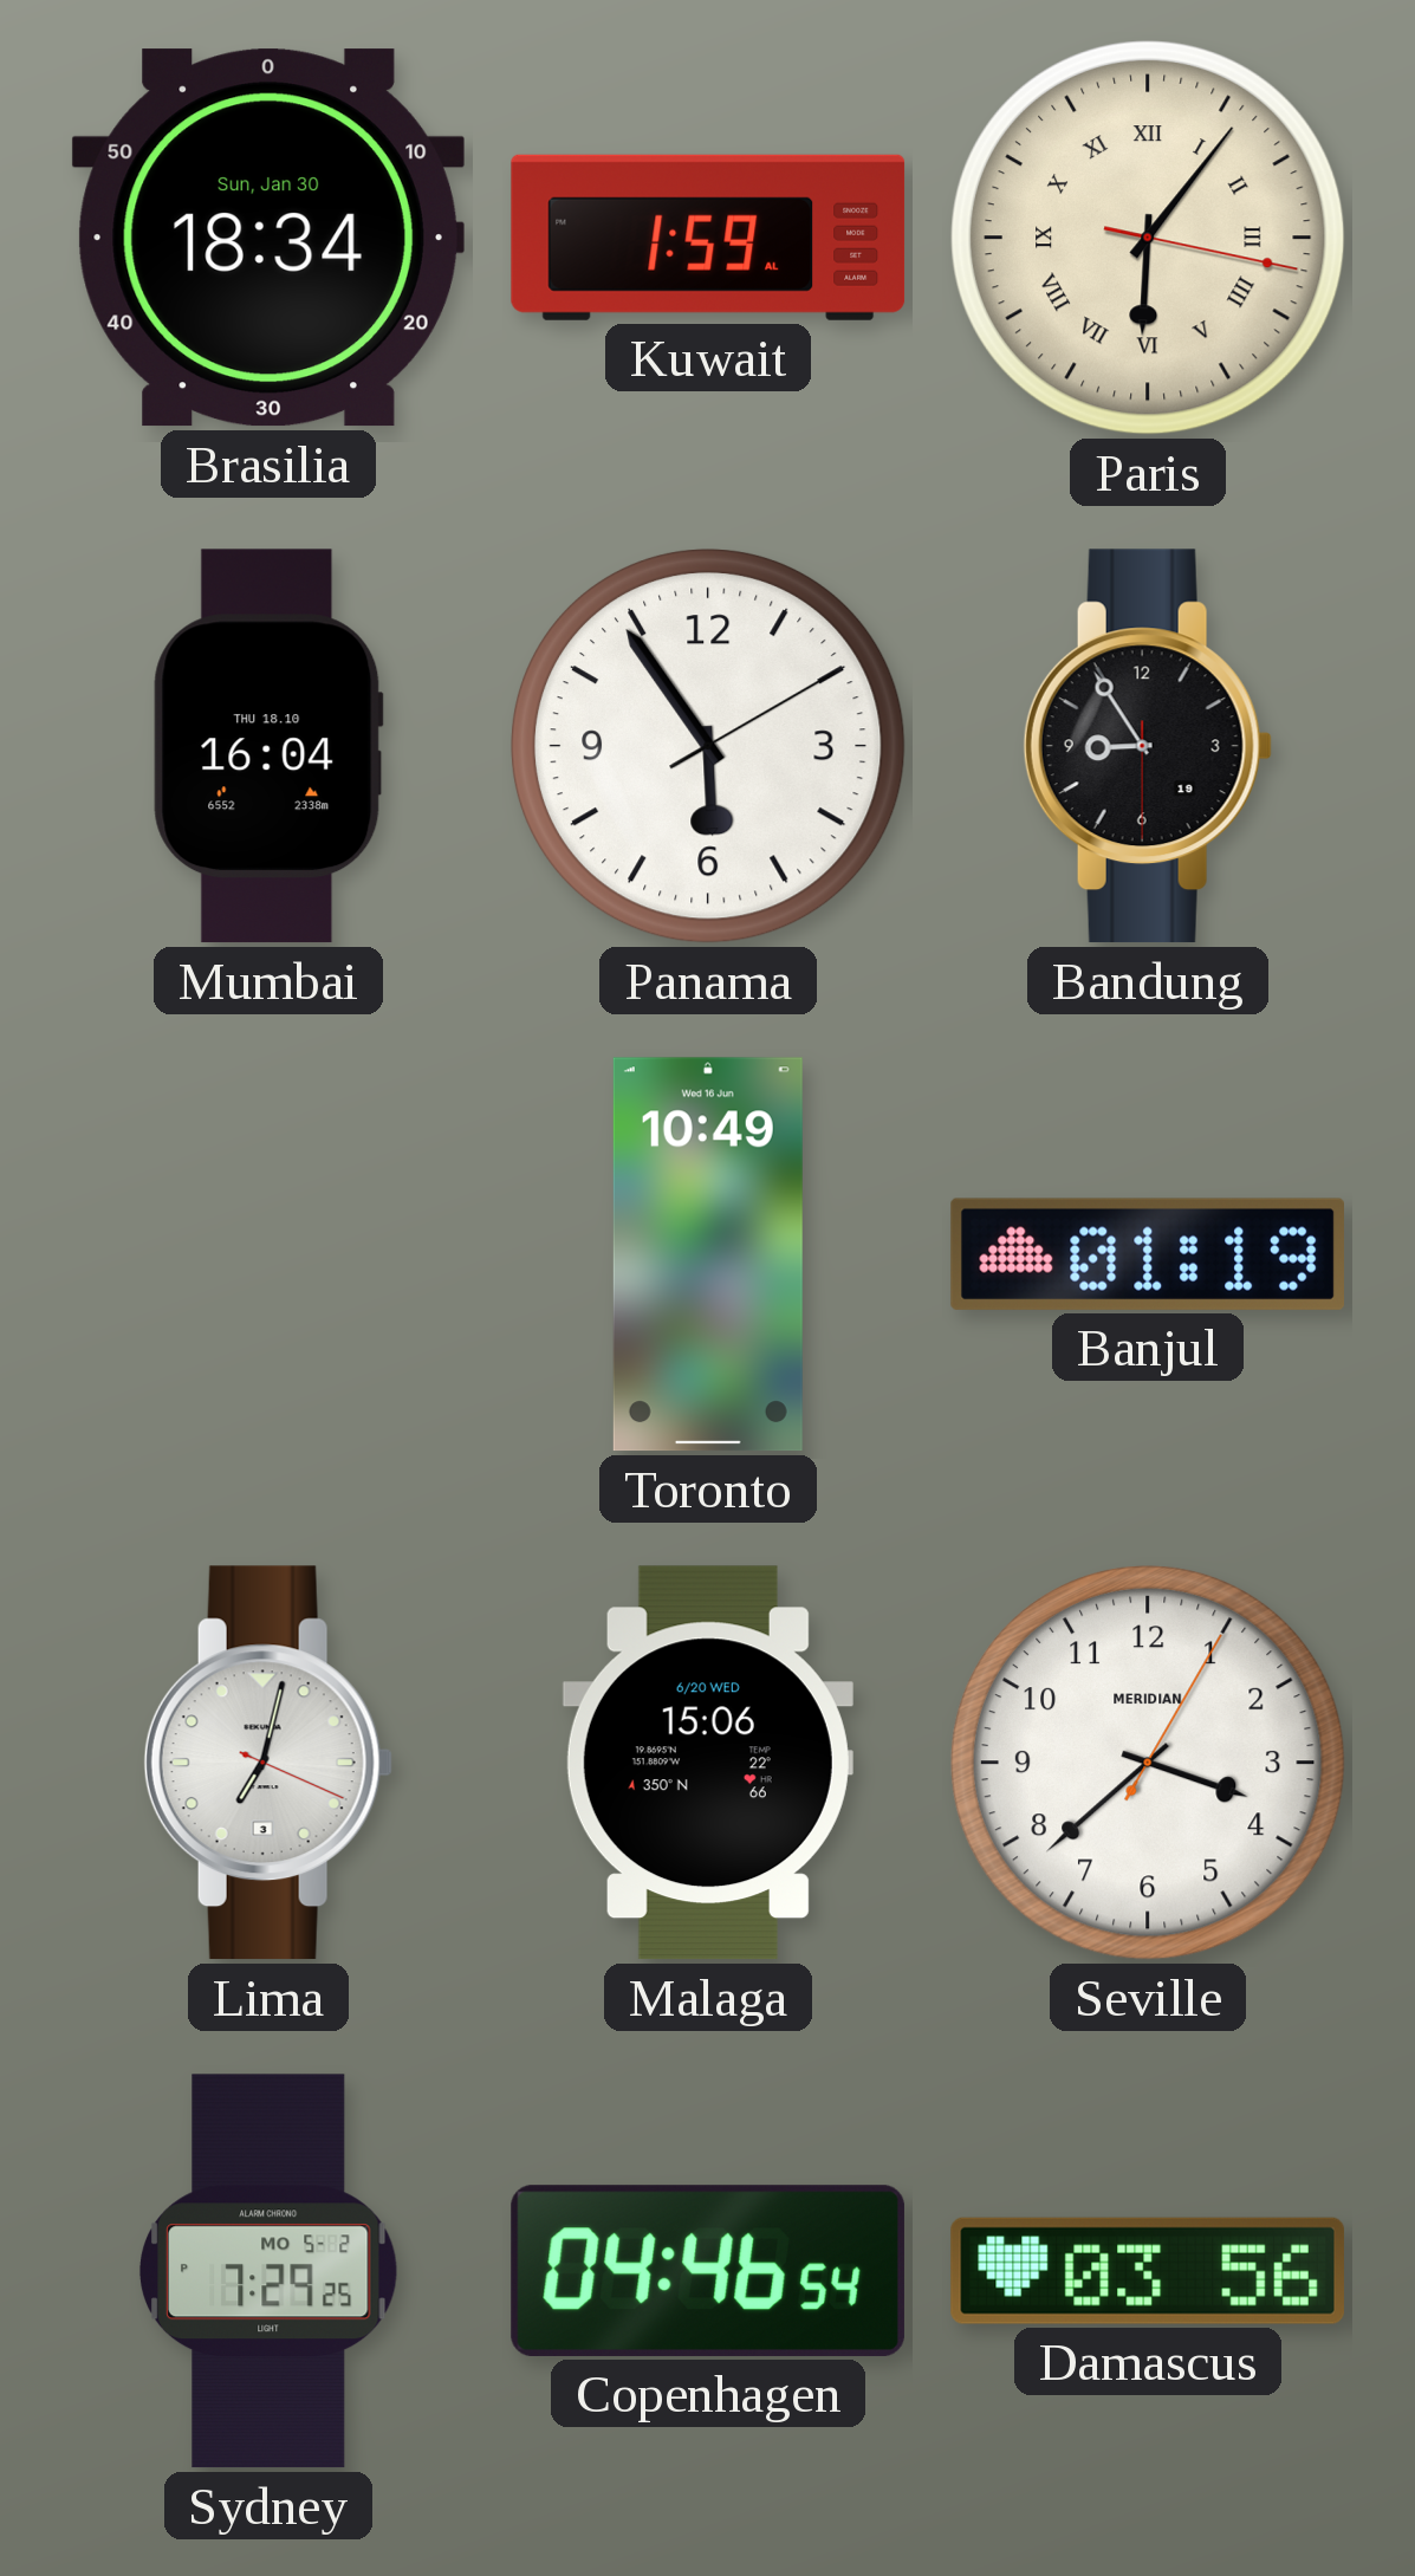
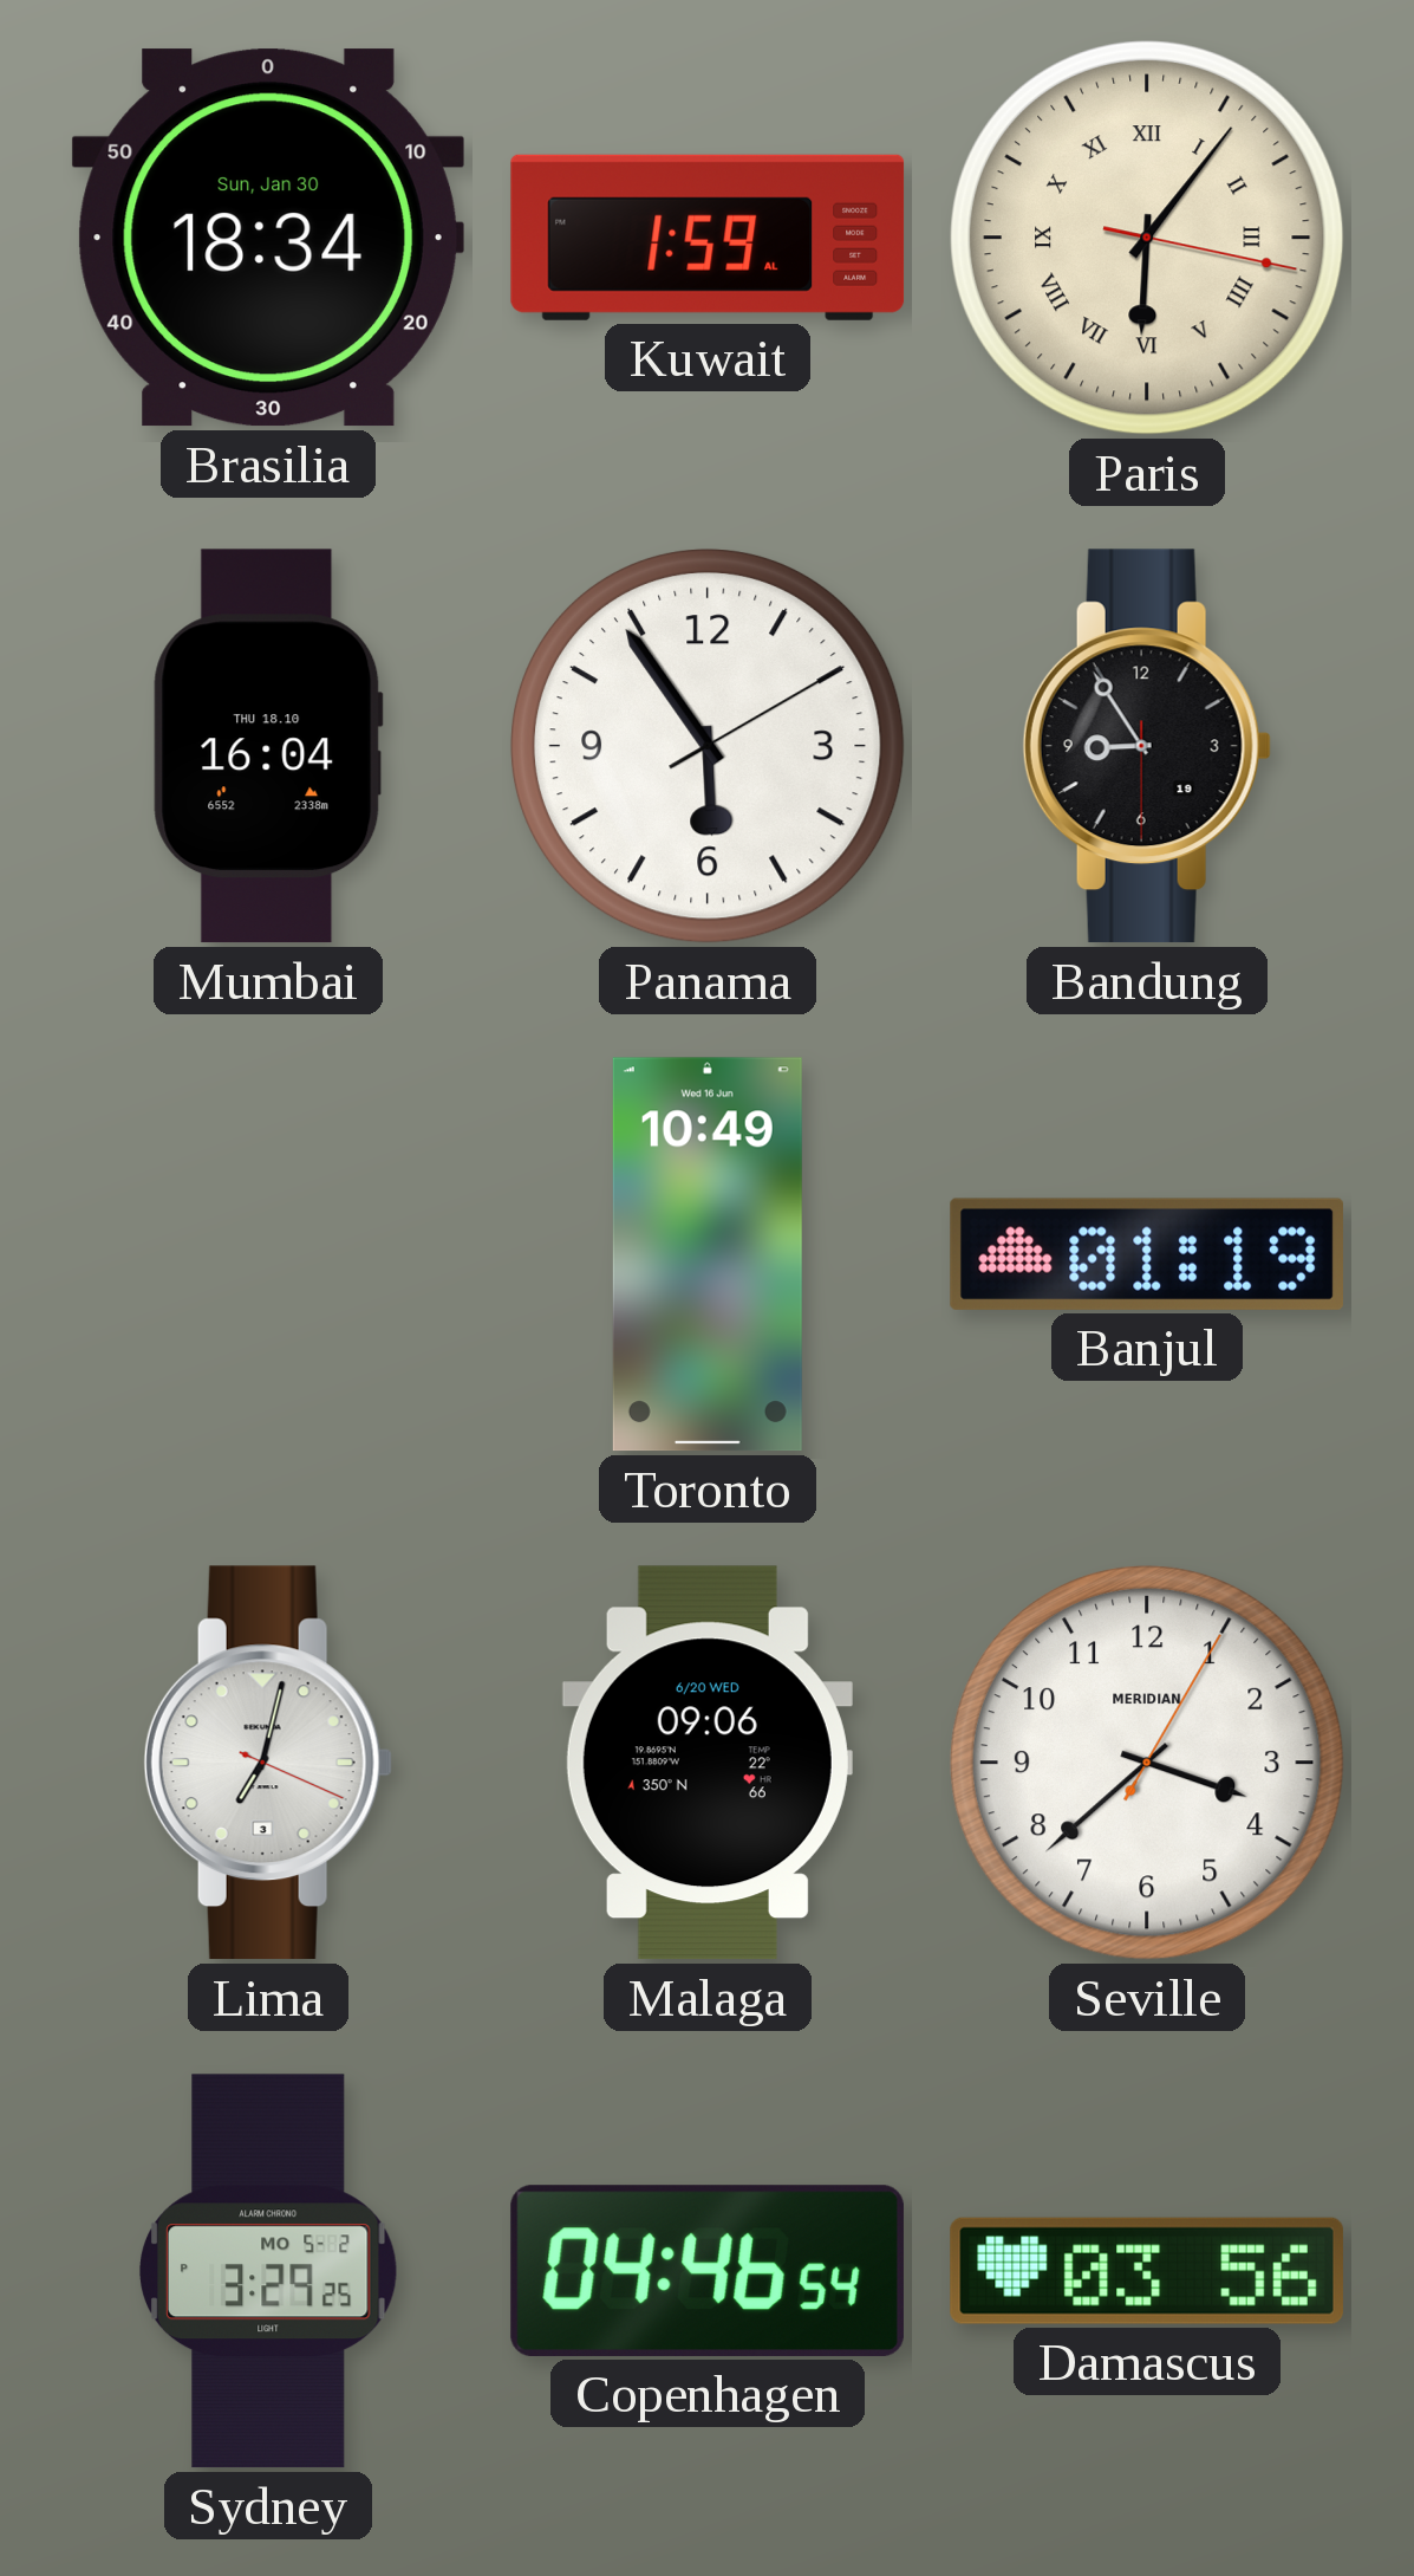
Malaga: 15:06 -> 09:06 (708, 1763)
Sydney: 7:29 -> 3:29 (268, 2271)
